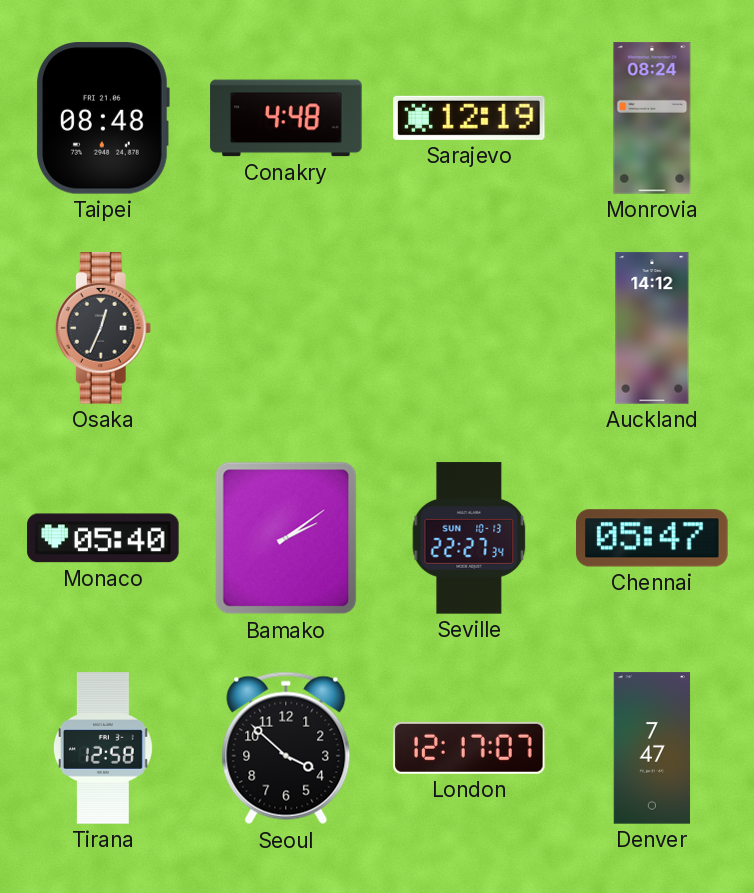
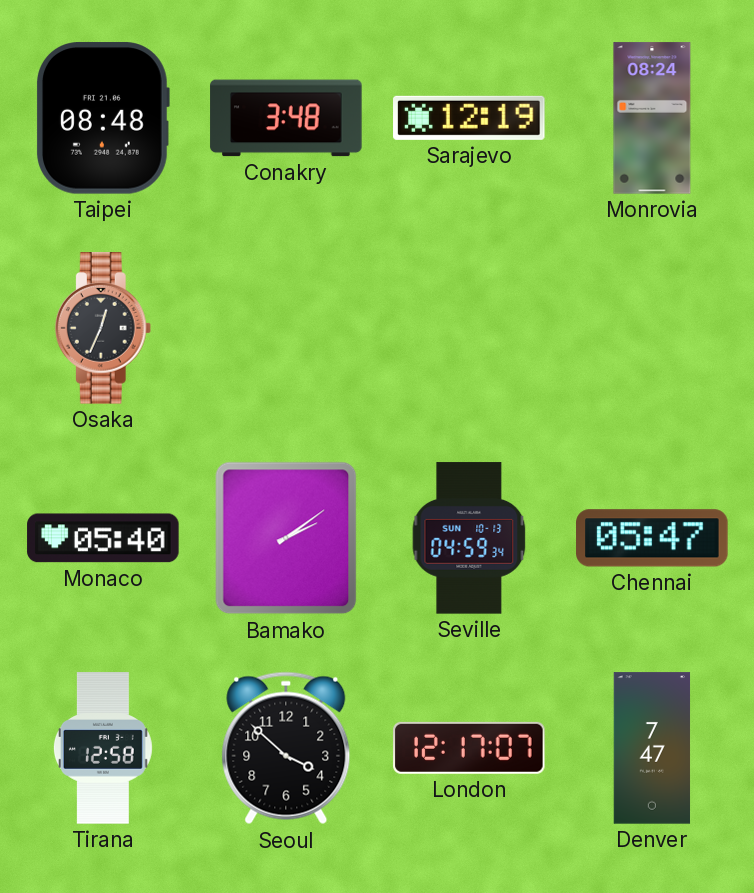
Conakry: 4:48 -> 3:48 (286, 118)
Auckland: 14:12 -> none (652, 328)
Seville: 22:27 -> 04:59 (469, 538)
